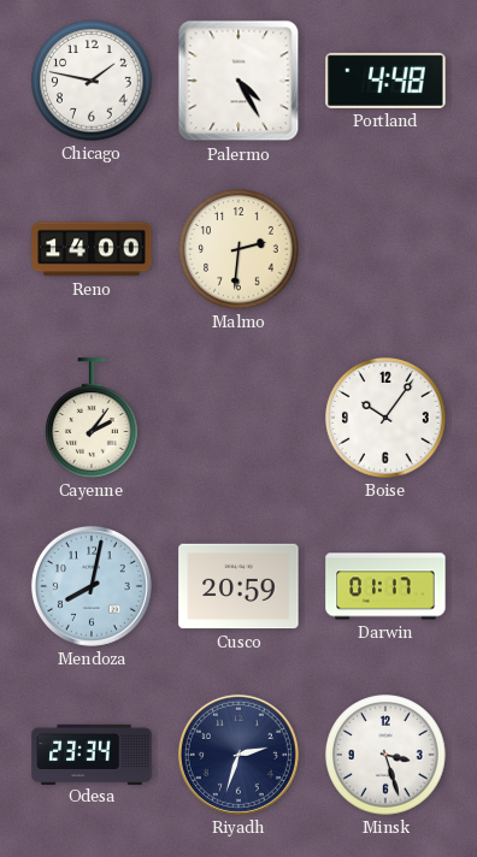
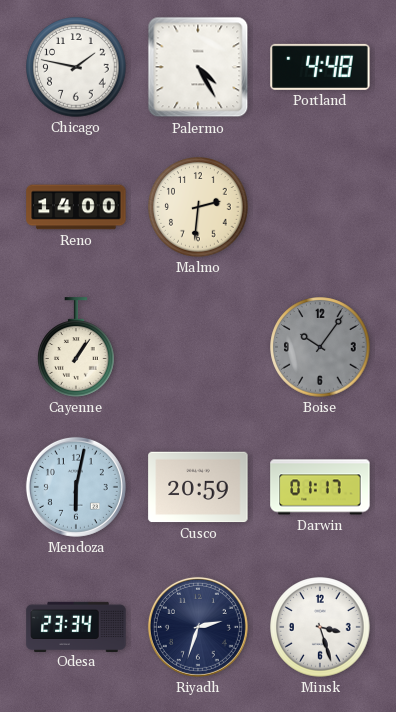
Cayenne: 2:06 -> 1:06 (77, 347)
Boise dial: white -> grey (320, 347)
Mendoza: 8:02 -> 6:02 (76, 487)
